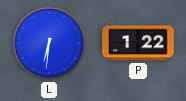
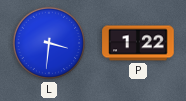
L: 6:31 -> 3:31 (49, 43)
